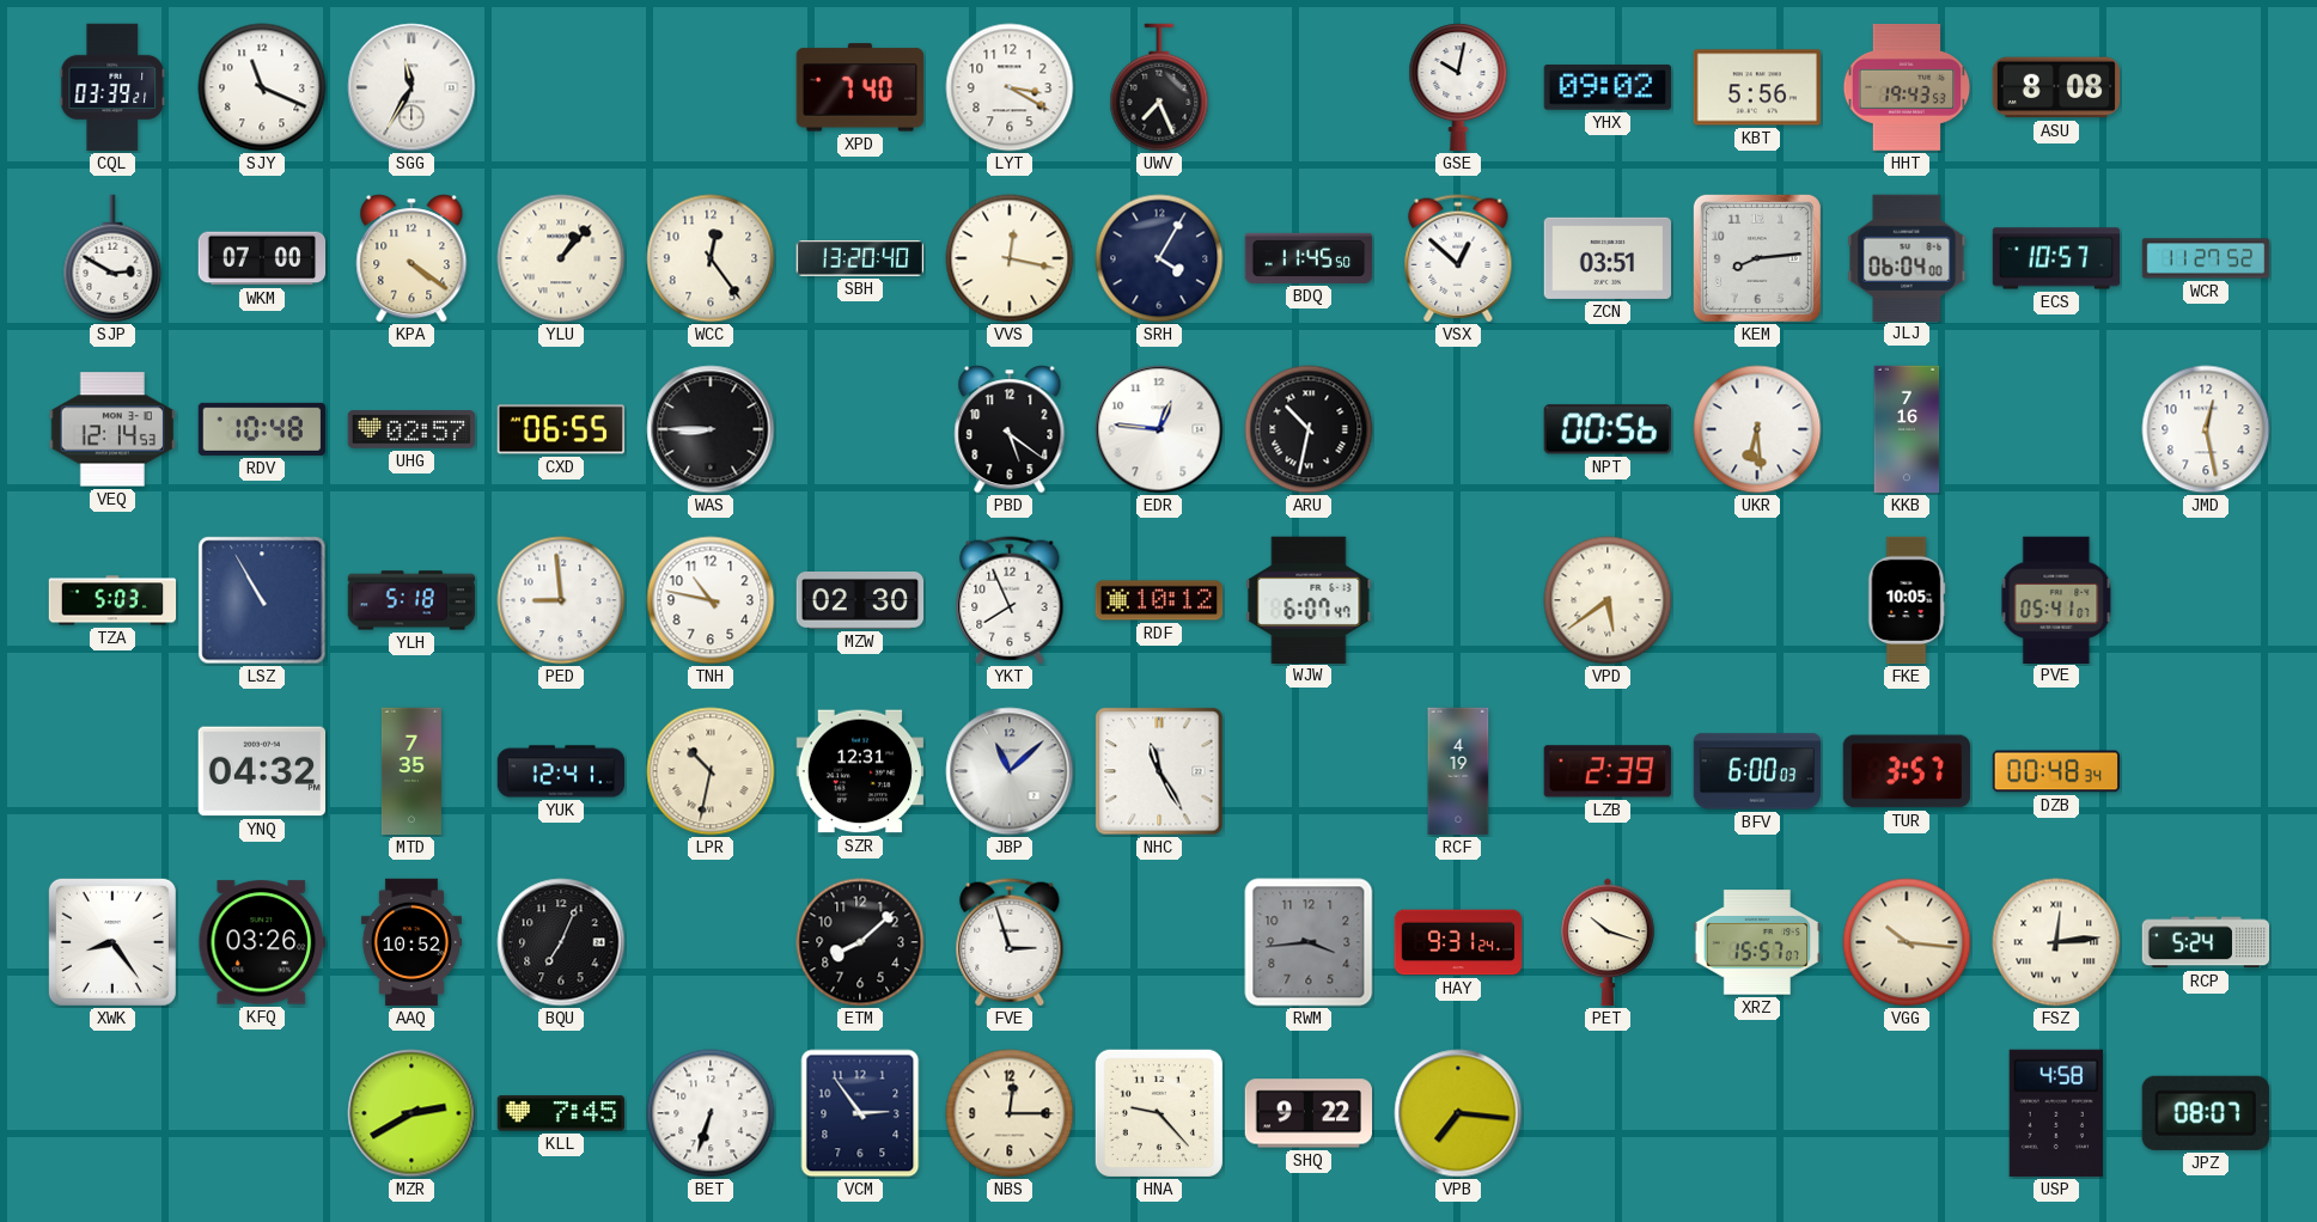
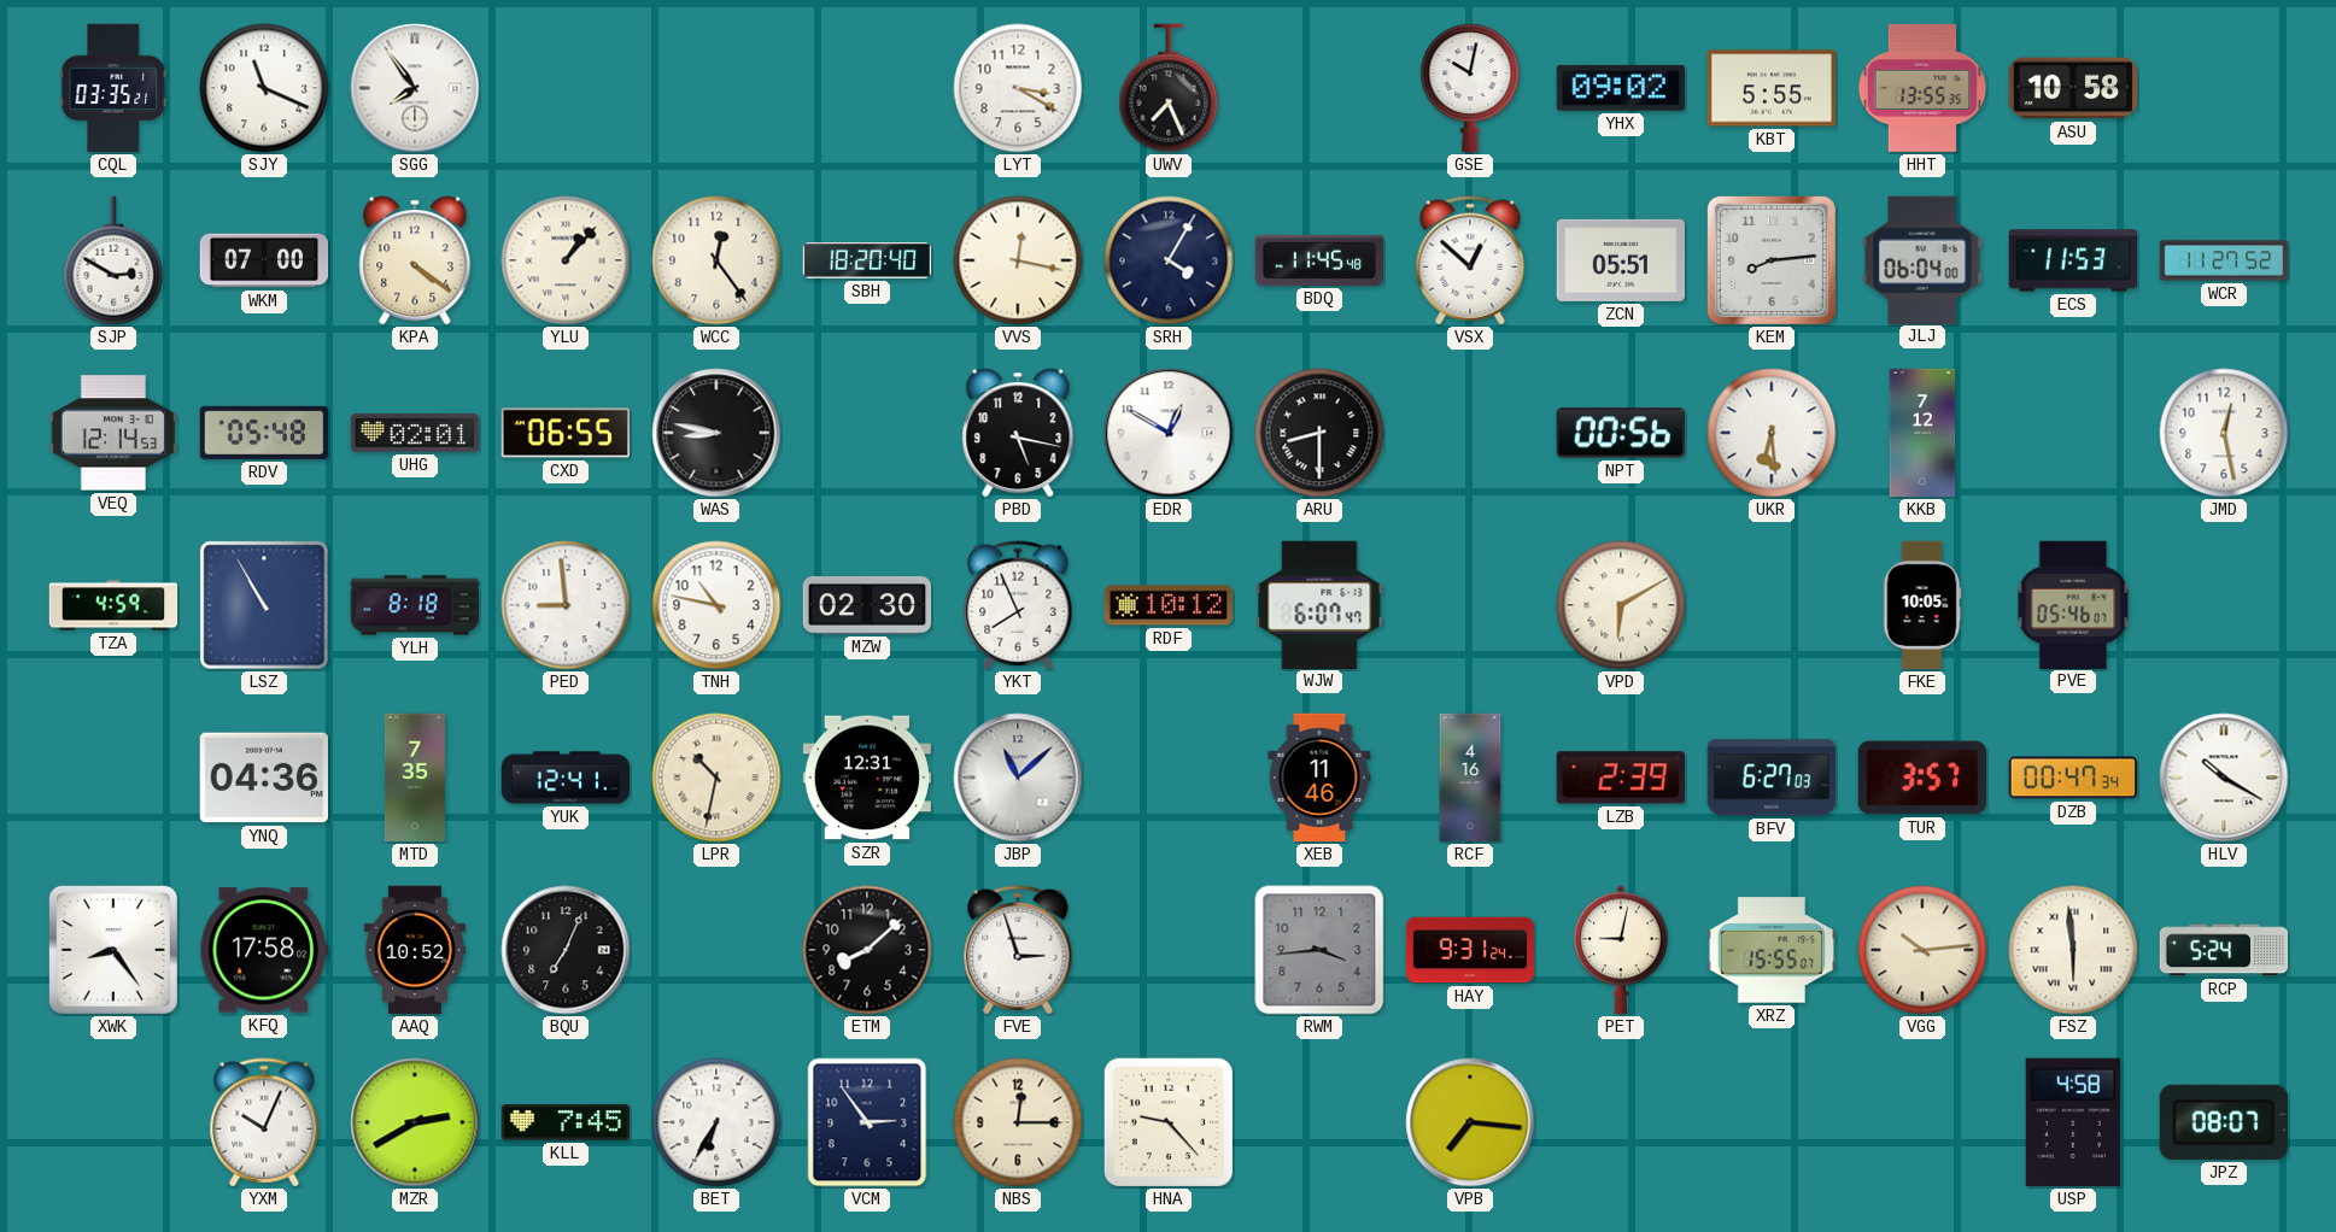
CQL: 03:39 -> 03:35 (113, 88)
SGG: 11:35 -> 7:54 (415, 88)
XPD: 7:40 -> none (859, 87)
KBT: 5:56 -> 5:55 (1770, 88)
HHT: 19:43 -> 13:55 (1922, 88)
ASU: 8:08 -> 10:58 (2073, 88)
SBH: 13:20 -> 18:20 (866, 260)
BDQ: 11:45:50 -> 11:45:48 (1319, 260)
ZCN: 03:51 -> 05:51 (1620, 260)
ECS: 10:57 -> 11:53 (2073, 260)
RDV: 10:48 -> 05:48 (263, 433)
UHG: 02:57 -> 02:01 (415, 433)
WAS: 8:45 -> 8:47 (716, 433)
PBD: 5:21 -> 5:17 (1018, 433)
EDR: 12:46 -> 12:50 (1169, 433)
ARU: 10:32 -> 8:30 (1319, 433)
KKB: 7:16 -> 7:12 (1922, 433)
TZA: 5:03 -> 4:59 (113, 605)
YLH: 5:18 -> 8:18 (415, 605)
VPD: 5:39 -> 6:10 (1621, 605)
PVE: 05:41 -> 05:46 (2073, 604)
YNQ: 04:32 -> 04:36 (263, 778)
NHC: 11:25 -> none (1159, 771)
XEB: none -> 11:46 (1319, 778)
RCF: 4:19 -> 4:16 (1470, 778)
BFV: 6:00 -> 6:27 (1772, 778)
DZB: 00:48 -> 00:47 (2072, 778)
HLV: none -> 10:20 (2224, 778)
KFQ: 03:26 -> 17:58 (263, 950)
PET: 10:18 -> 9:02 (1621, 950)
XRZ: 15:57 -> 15:55 (1772, 950)
VGG: 10:16 -> 10:14 (1922, 950)
FSZ: 12:14 -> 5:59 (2073, 950)
YXM: none -> 10:04 (264, 1122)
BET: 6:33 -> 6:35 (716, 1122)
SHQ: 9:22 -> none (1307, 1113)
